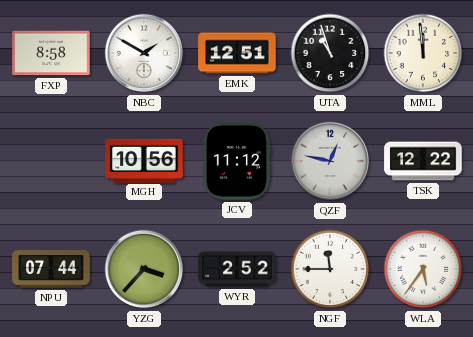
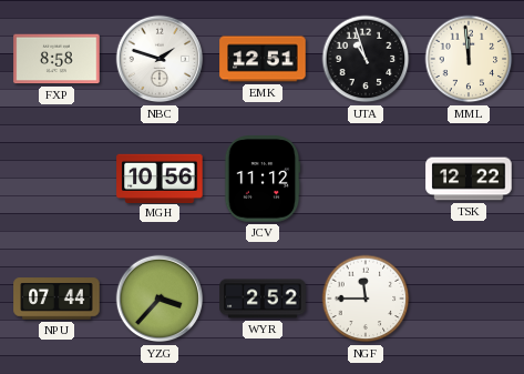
NBC: 1:50 -> 1:48 (160, 59)
QZF: 12:47 -> none (330, 161)
WLA: 5:36 -> none (423, 269)
